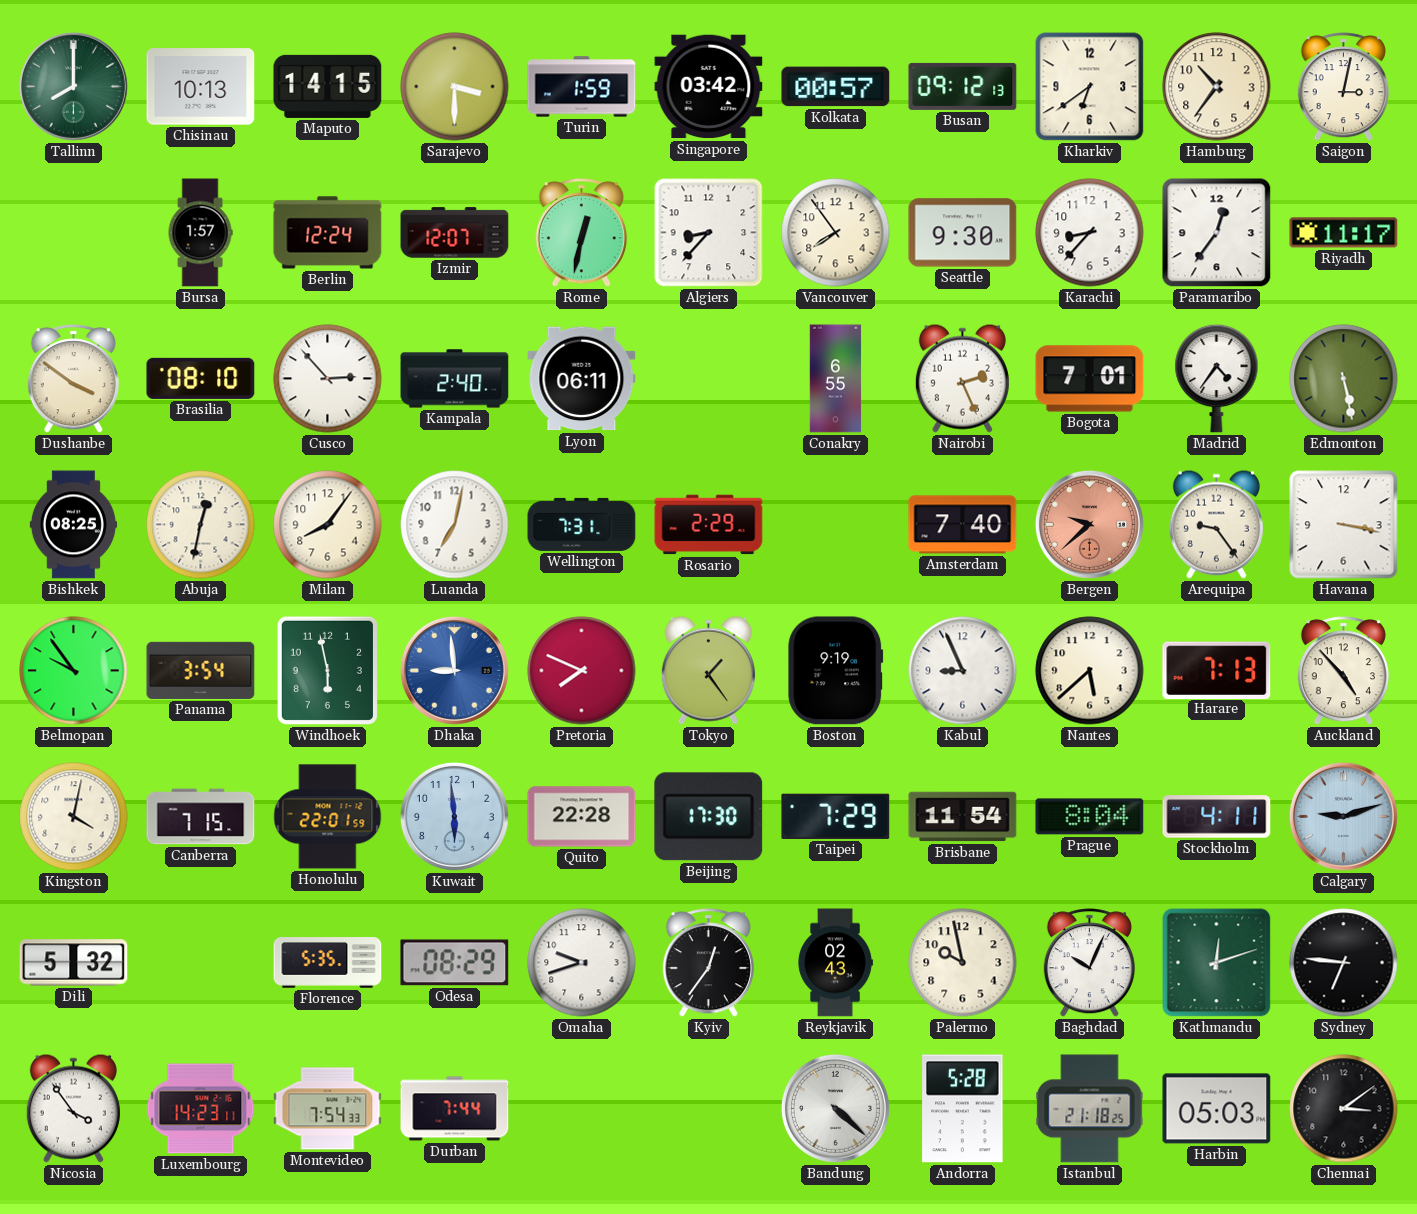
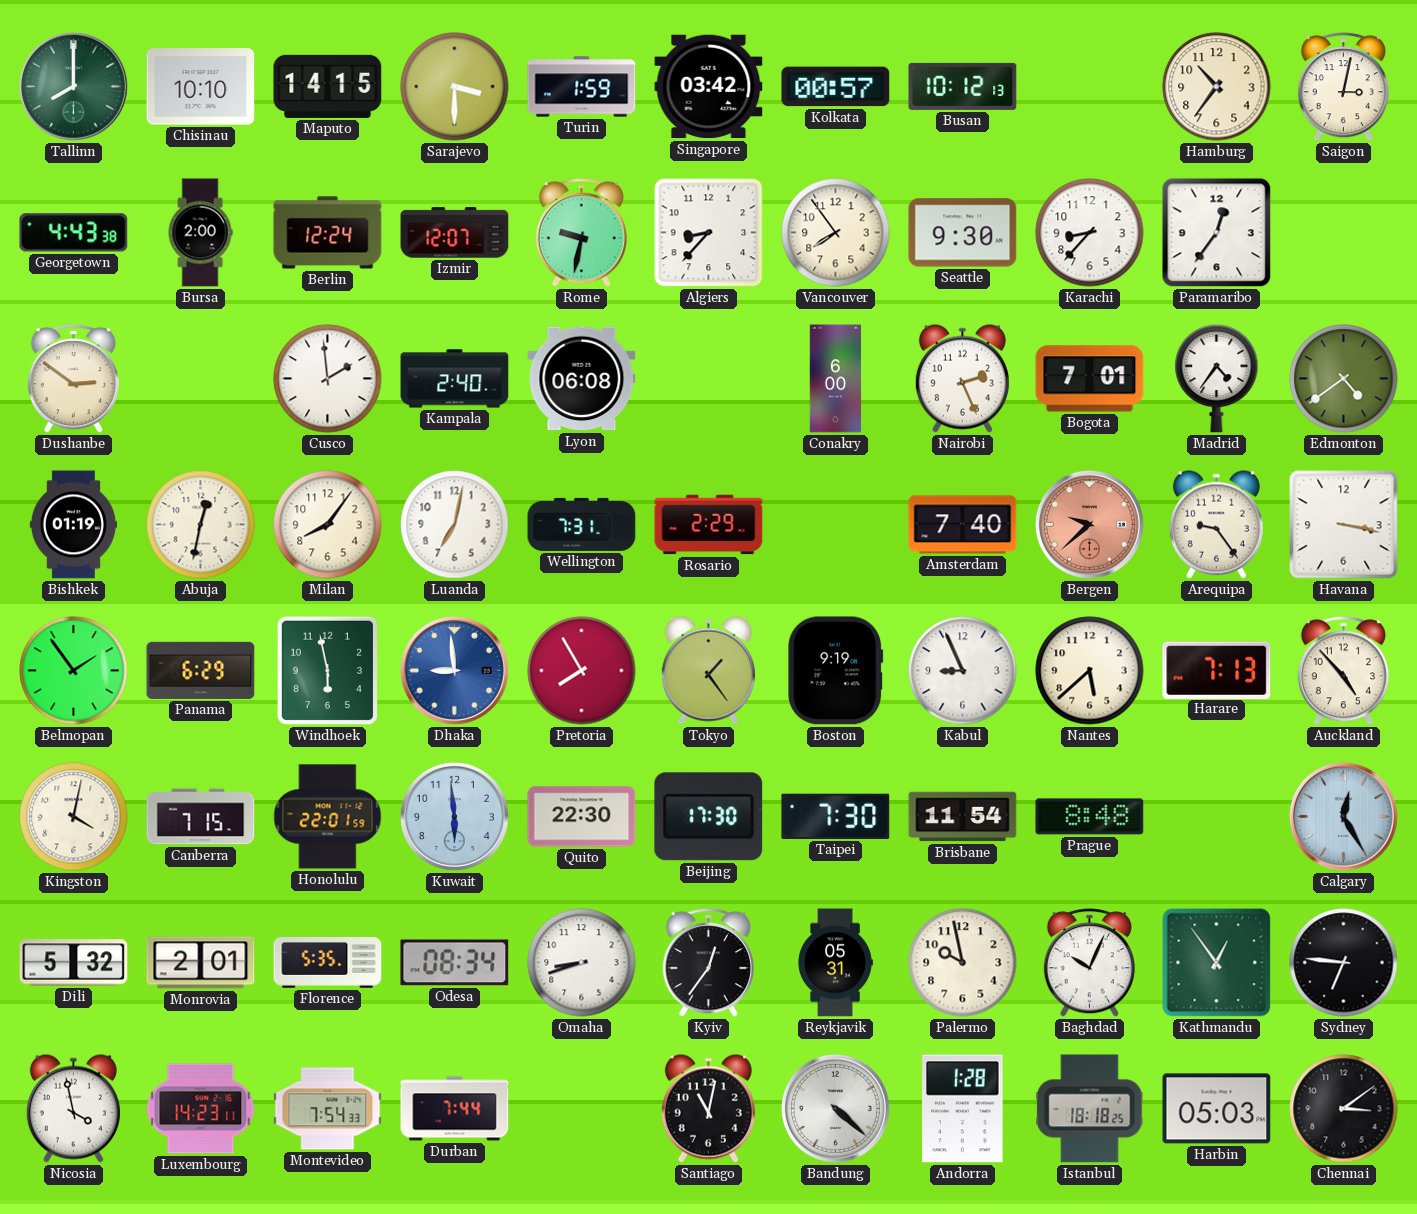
Chisinau: 10:13 -> 10:10 (201, 87)
Busan: 09:12 -> 10:12 (963, 86)
Kharkiv: 6:39 -> none (1090, 87)
Georgetown: none -> 4:43 (74, 233)
Bursa: 1:57 -> 2:00 (200, 233)
Rome: 12:32 -> 9:32 (581, 233)
Riyadh: 11:17 -> none (1344, 233)
Dushanbe: 3:51 -> 2:51 (73, 379)
Brasilia: 08:10 -> none (201, 378)
Cusco: 2:53 -> 1:59 (328, 379)
Lyon: 06:11 -> 06:08 (582, 379)
Conakry: 6:55 -> 6:00 (836, 379)
Edmonton: 5:28 -> 4:39 (1344, 379)
Bishkek: 08:25 -> 01:19 (73, 525)
Belmopan: 9:54 -> 1:54 (74, 671)
Panama: 3:54 -> 6:29 (201, 670)
Pretoria: 7:49 -> 7:55 (582, 671)
Quito: 22:28 -> 22:30 (582, 817)
Taipei: 7:29 -> 7:30 (836, 816)
Prague: 8:04 -> 8:48 (1090, 817)
Stockholm: 4:11 -> none (1217, 817)
Calgary: 9:12 -> 12:25 (1343, 816)
Monrovia: none -> 2:01 (201, 963)
Odesa: 08:29 -> 08:34 (455, 963)
Omaha: 9:42 -> 8:42 (582, 963)
Reykjavik: 02:43 -> 05:31 (835, 963)
Kathmandu: 12:12 -> 12:54 (1217, 963)
Nicosia: 3:54 -> 3:58 (73, 1108)
Santiago: none -> 11:02 (708, 1108)
Andorra: 5:28 -> 1:28 (963, 1109)
Istanbul: 21:18 -> 18:18 (1090, 1109)
